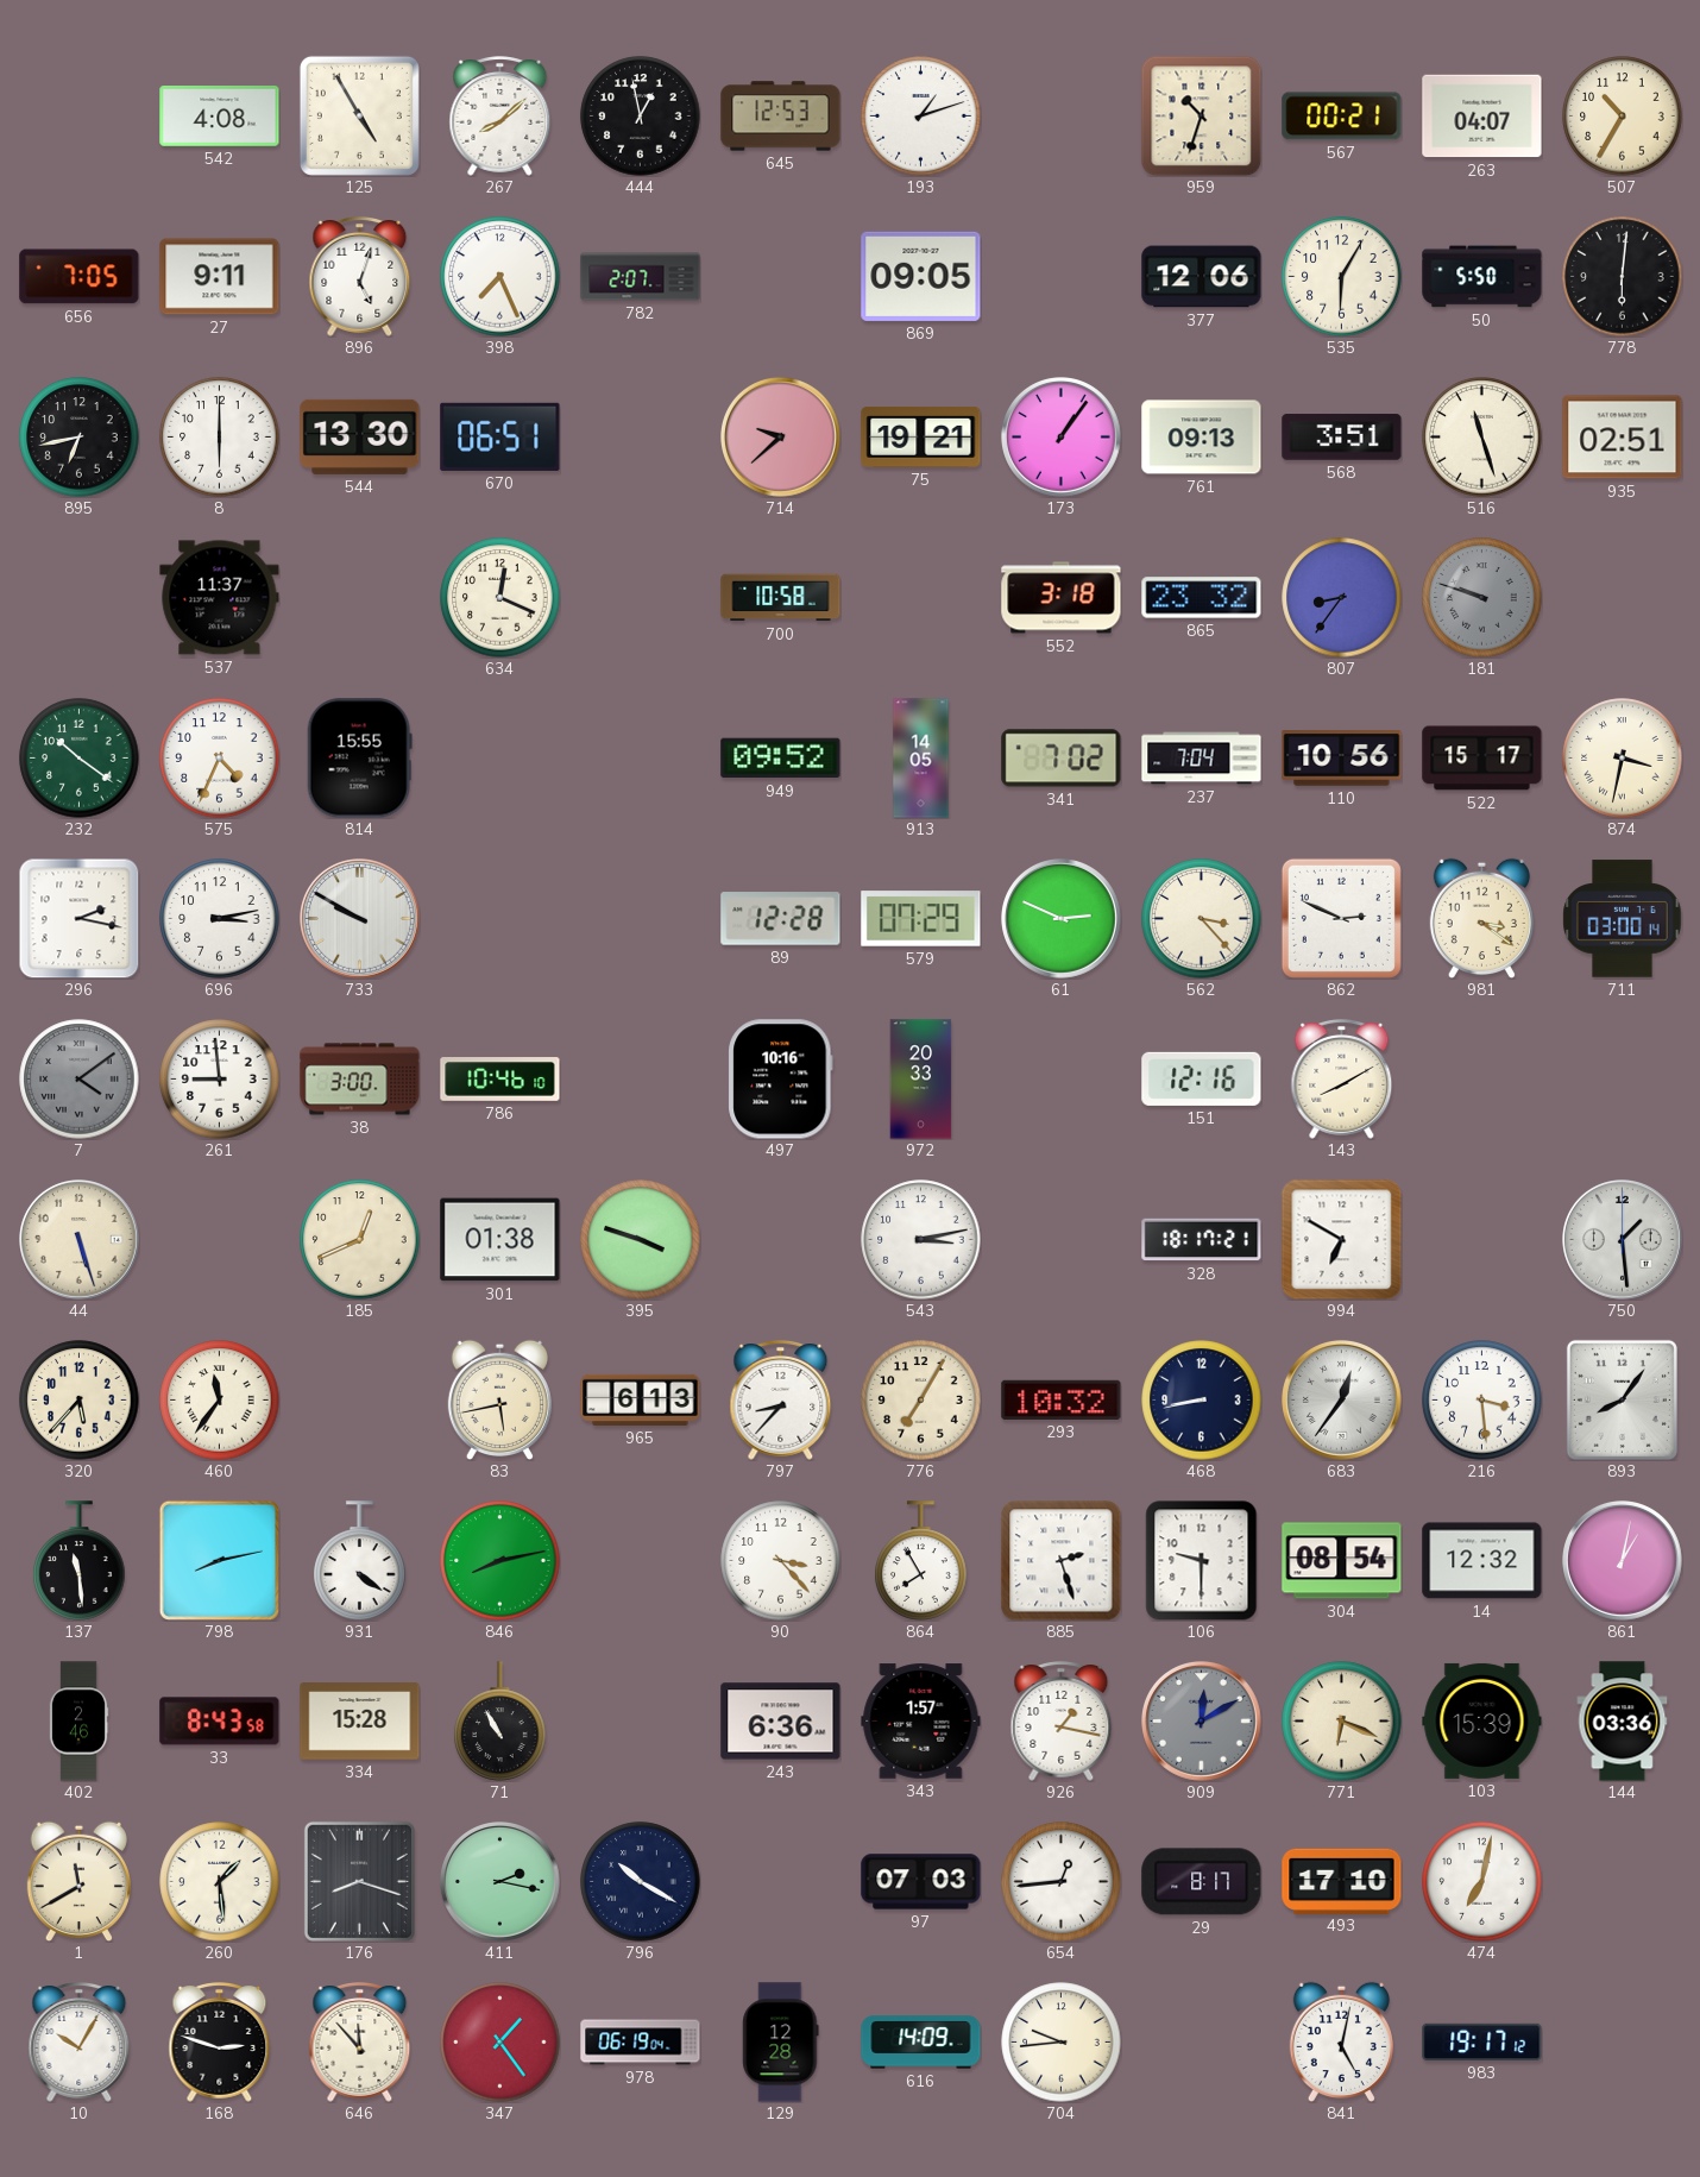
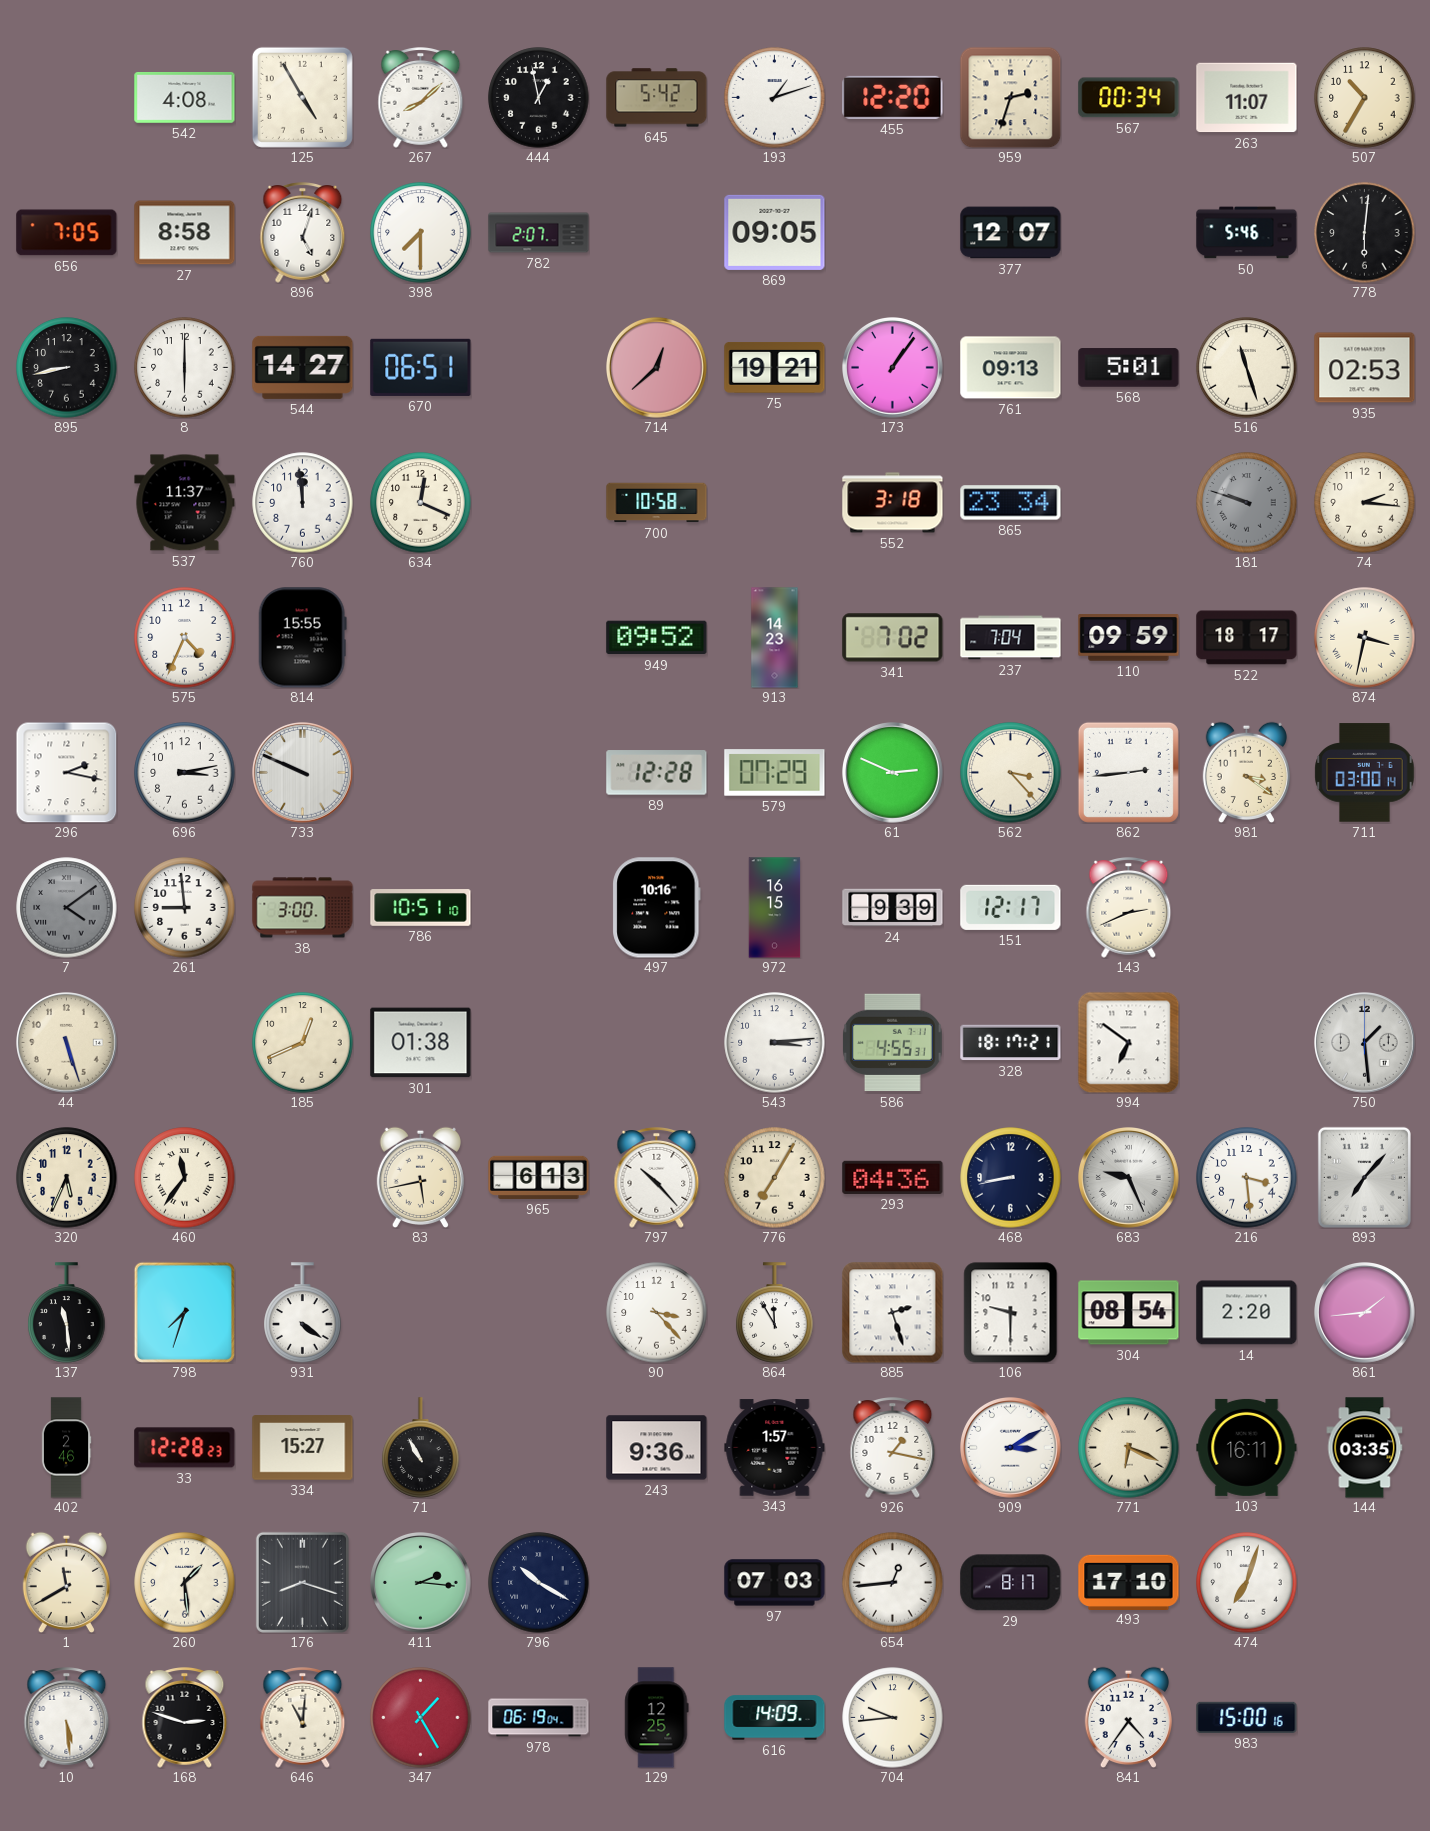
645: 12:53 -> 5:42 (657, 98)
455: none -> 12:20 (893, 97)
959: 10:33 -> 2:33 (1010, 97)
567: 00:21 -> 00:34 (1129, 98)
263: 04:07 -> 11:07 (1247, 98)
27: 9:11 -> 8:58 (185, 233)
398: 7:26 -> 7:30 (421, 233)
377: 12:06 -> 12:07 (1011, 233)
535: 6:05 -> none (1342, 277)
50: 5:50 -> 5:46 (1247, 233)
895: 6:43 -> 8:43 (67, 368)
544: 13:30 -> 14:27 (303, 367)
714: 9:38 -> 12:38 (657, 368)
568: 3:51 -> 5:01 (1129, 368)
935: 02:51 -> 02:53 (1365, 368)
760: none -> 11:59 (303, 503)
865: 23:32 -> 23:34 (1011, 503)
807: 8:36 -> none (1342, 598)
74: none -> 2:16 (1365, 503)
232: 10:21 -> none (80, 759)
913: 14:05 -> 14:23 (775, 638)
110: 10:56 -> 09:59 (1129, 638)
522: 15:17 -> 18:17 (1247, 638)
733: 9:50 -> 9:49 (303, 773)
862: 2:49 -> 2:44 (1128, 772)
786: 10:46 -> 10:51 (421, 908)
972: 20:33 -> 16:15 (775, 908)
24: none -> 9:39 (893, 908)
151: 12:16 -> 12:17 (1011, 907)
143: 8:10 -> 2:41 (1129, 908)
395: 3:48 -> none (641, 1240)
543: 3:13 -> 3:14 (775, 1043)
586: none -> 4:55 (893, 1043)
994: 6:50 -> 6:51 (1128, 1042)
320: 5:37 -> 5:34 (67, 1178)
797: 8:37 -> 10:23 (657, 1178)
293: 10:32 -> 04:36 (893, 1177)
683: 12:36 -> 9:26 (1129, 1178)
893: 8:06 -> 7:07 (1364, 1177)
798: 8:13 -> 7:33 (184, 1312)
846: 8:13 -> none (500, 1561)
864: 7:55 -> 11:55 (775, 1313)
14: 12:32 -> 2:20 (1247, 1313)
861: 1:02 -> 1:44 (1365, 1313)
33: 8:43 -> 12:28 (185, 1448)
334: 15:28 -> 15:27 (303, 1448)
243: 6:36 -> 9:36 (657, 1448)
909: 12:10 -> 3:10 (1011, 1448)
909 dial: grey -> white (1011, 1448)
103: 15:39 -> 16:11 (1247, 1447)
144: 03:36 -> 03:35 (1365, 1448)
411: 2:17 -> 2:16 (421, 1583)
474: 7:02 -> 7:03 (1247, 1583)
10: 10:05 -> 5:29 (67, 1718)
646: 11:53 -> 11:01 (303, 1718)
347: 1:24 -> 1:25 (421, 1718)
129: 12:28 -> 12:25 (657, 1718)
841: 5:02 -> 4:36 (1128, 1717)
983: 19:17 -> 15:00 (1247, 1717)
